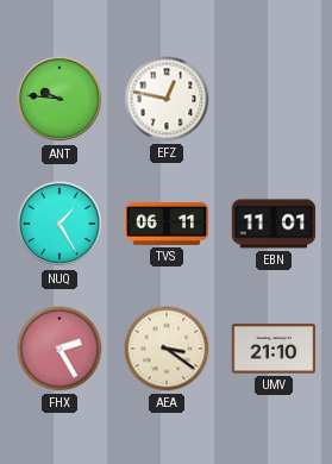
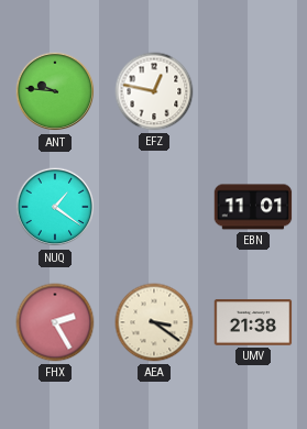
NUQ: 1:25 -> 1:21 (55, 207)
TVS: 06:11 -> none (167, 224)
UMV: 21:10 -> 21:38 (253, 322)
